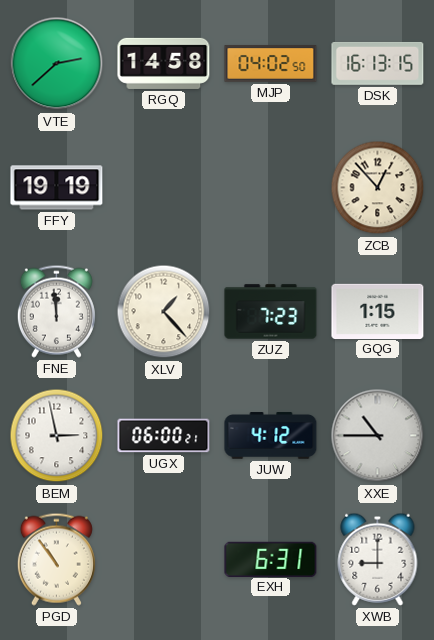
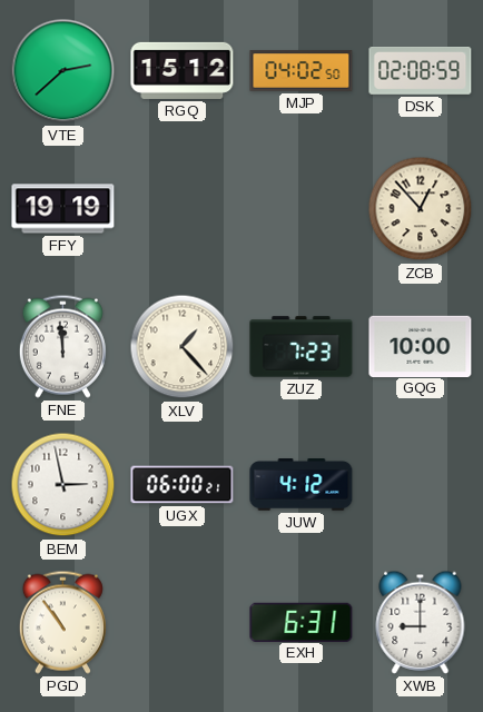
RGQ: 14:58 -> 15:12 (183, 70)
DSK: 16:13 -> 02:08 (421, 70)
GQG: 1:15 -> 10:00 (421, 346)
XXE: 10:45 -> none (378, 436)
